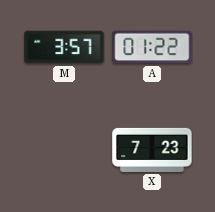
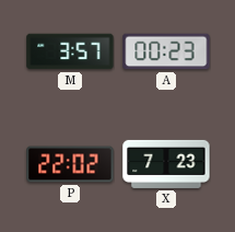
A: 01:22 -> 00:23 (166, 51)
P: none -> 22:02 (70, 164)
